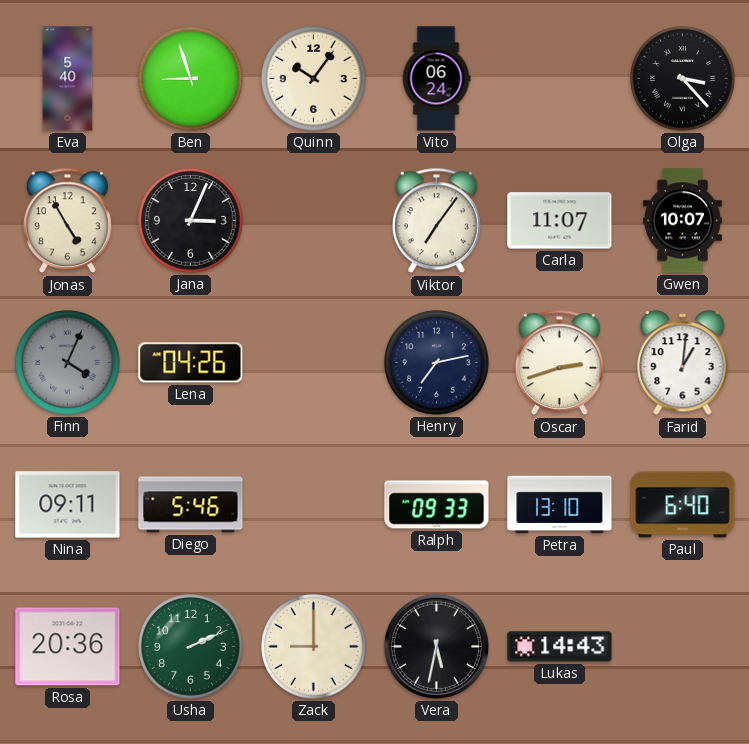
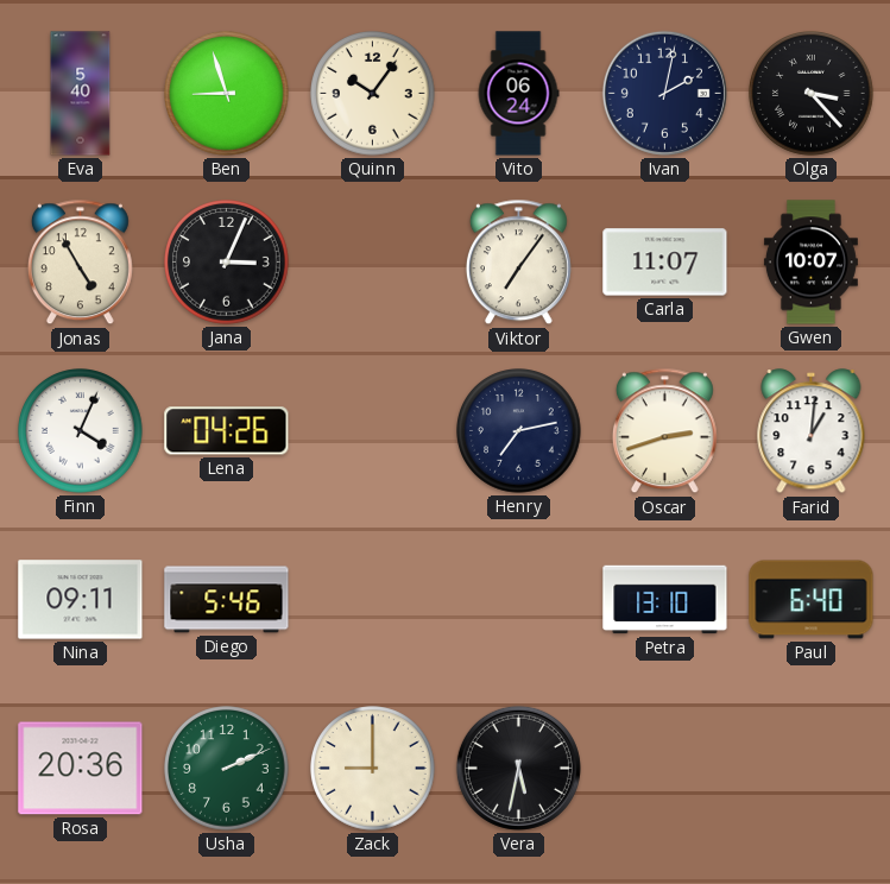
Ivan: none -> 2:02 (664, 93)
Finn dial: grey -> white (81, 431)
Ralph: 09:33 -> none (437, 505)
Lukas: 14:43 -> none (560, 647)
